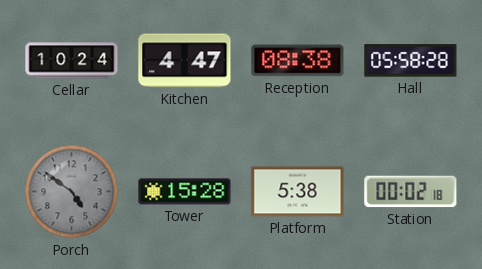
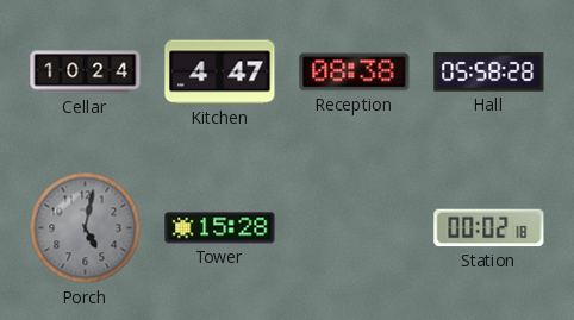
Porch: 4:51 -> 5:02 (86, 228)
Platform: 5:38 -> none (298, 192)
